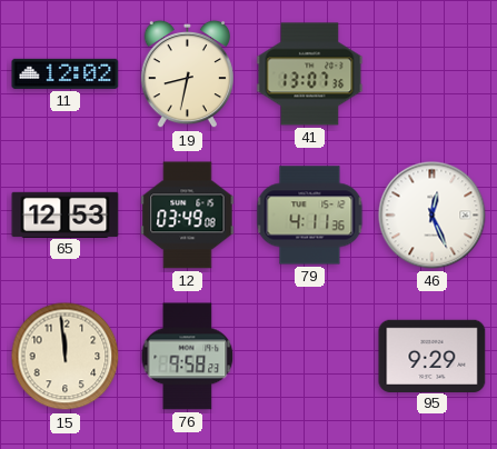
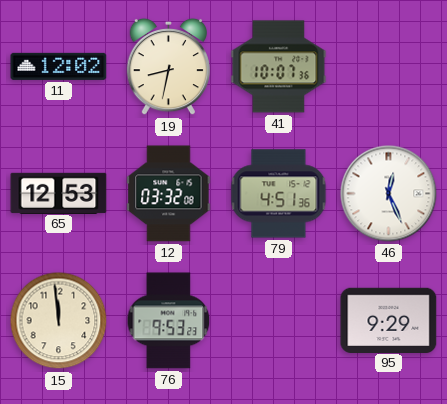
41: 13:07 -> 10:07 (279, 67)
12: 03:49 -> 03:32 (169, 194)
79: 4:11 -> 4:51 (279, 194)
76: 9:58 -> 9:53 (169, 321)
